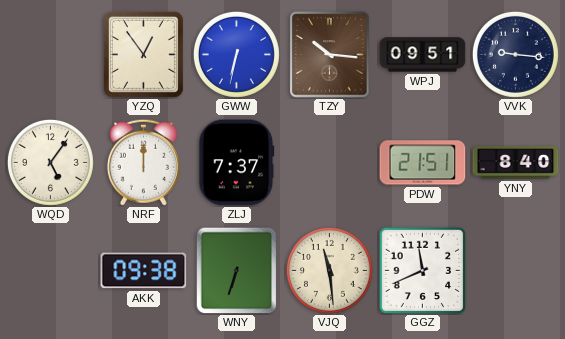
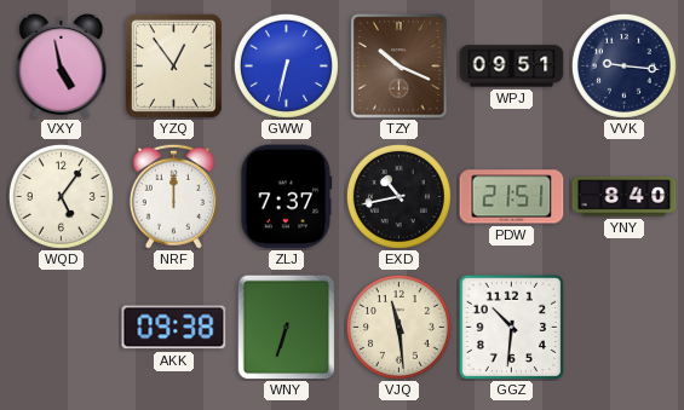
VXY: none -> 4:58 (62, 65)
TZY: 10:16 -> 10:19 (400, 67)
EXD: none -> 10:43 (398, 196)
GGZ: 11:41 -> 10:31 (511, 327)
